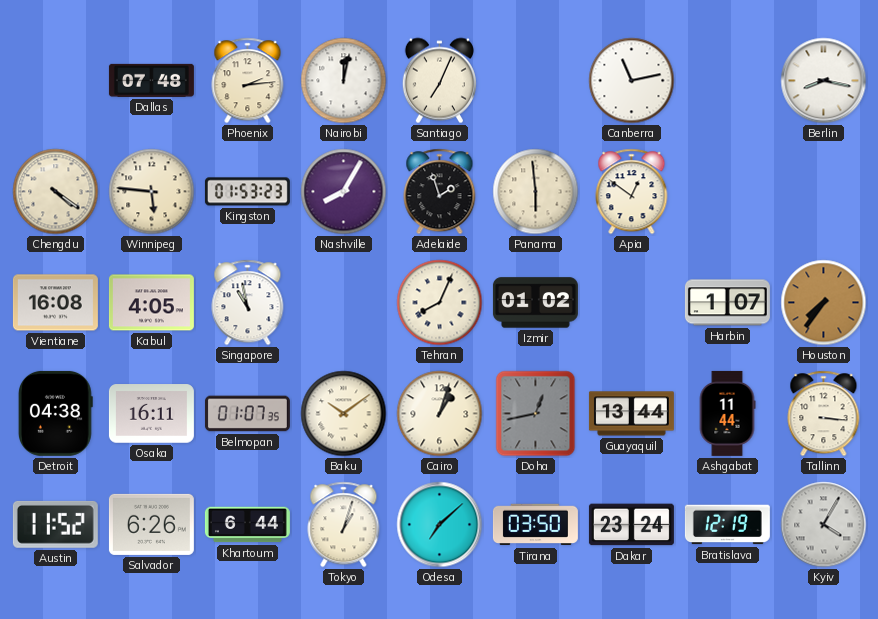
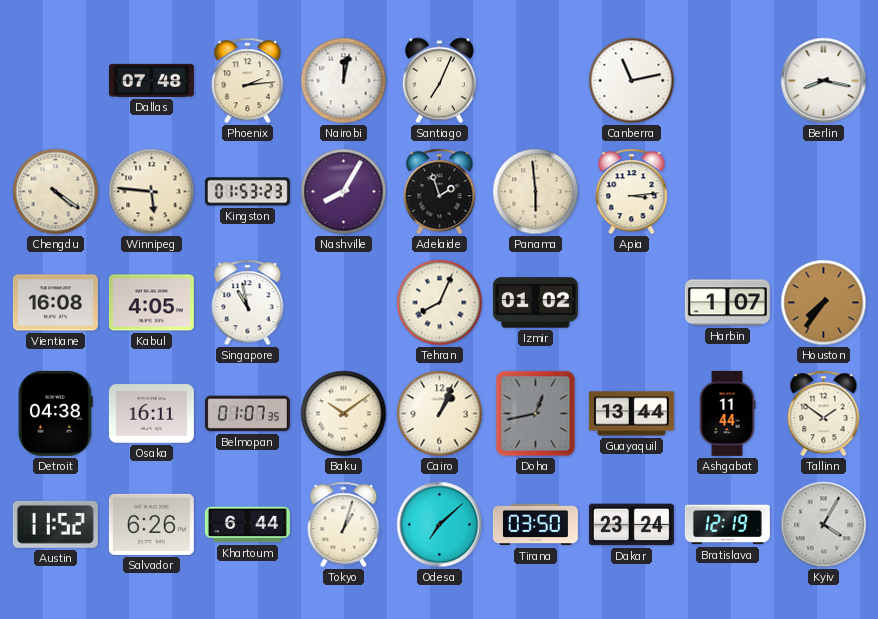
Apia: 12:51 -> 3:14 (632, 192)
Cairo: 1:03 -> 1:04 (440, 414)
Tallinn: 3:16 -> 1:51 (824, 414)
